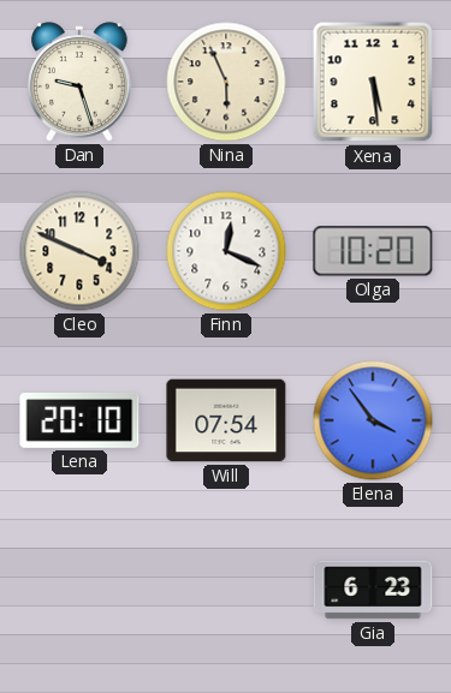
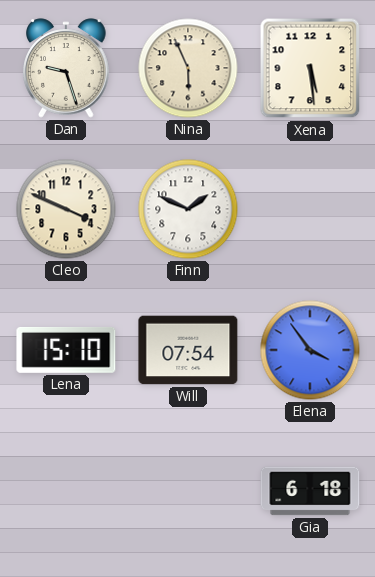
Finn: 12:19 -> 1:49 (188, 209)
Olga: 10:20 -> none (373, 251)
Lena: 20:10 -> 15:10 (66, 350)
Gia: 6:23 -> 6:18 (310, 491)
